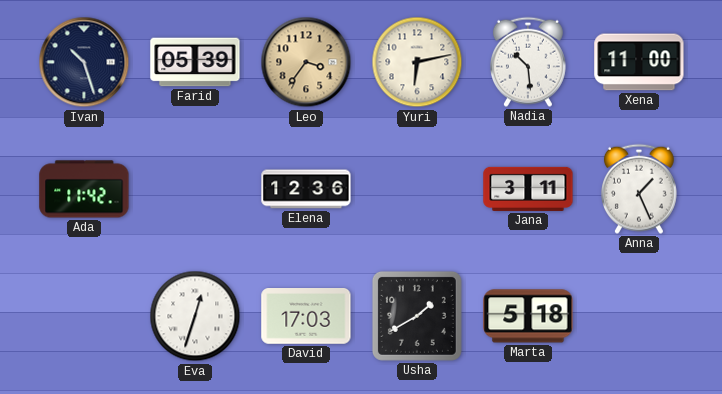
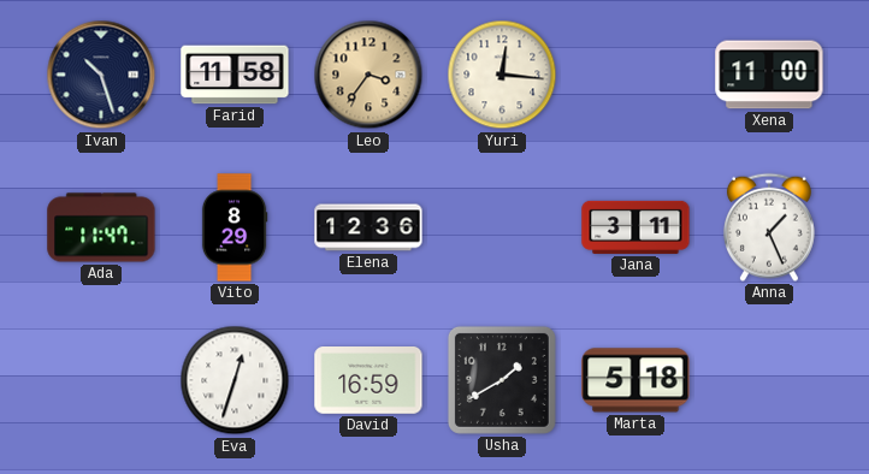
Farid: 05:39 -> 11:58 (235, 75)
Yuri: 6:13 -> 12:16 (502, 75)
Nadia: 10:29 -> none (528, 62)
Ada: 11:42 -> 11:47 (101, 227)
Vito: none -> 8:29 (235, 227)
David: 17:03 -> 16:59 (368, 381)
